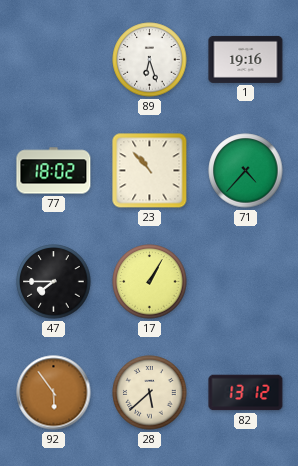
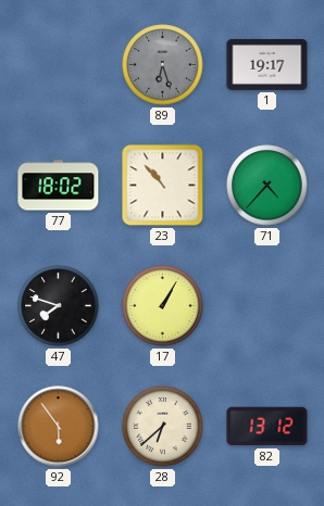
89 dial: white -> grey (163, 65)
1: 19:16 -> 19:17 (267, 64)
47: 7:45 -> 7:48 (59, 306)
28: 5:38 -> 6:38 (163, 427)
